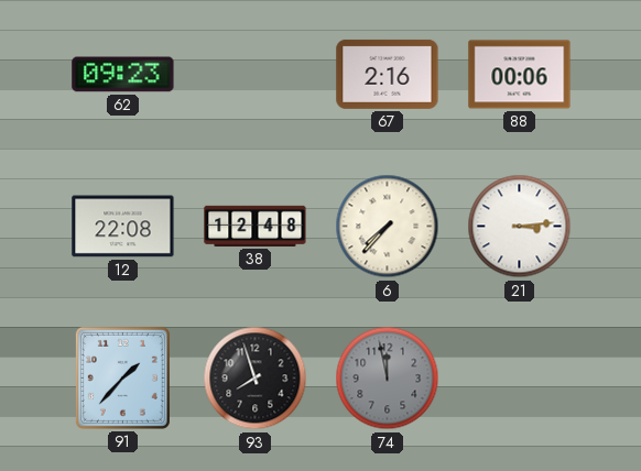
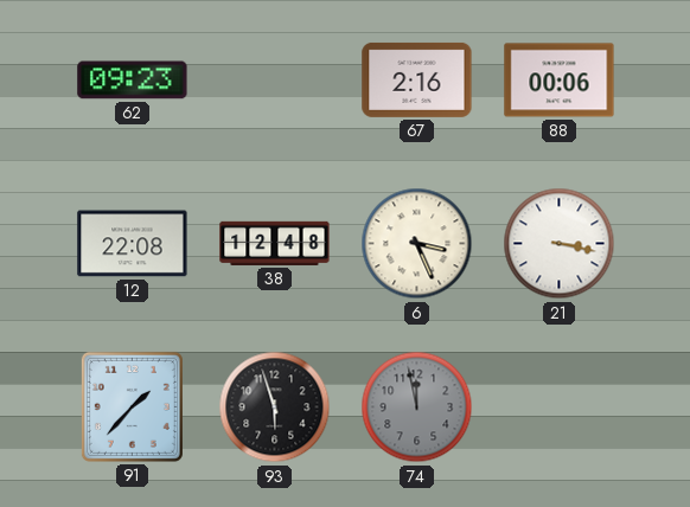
6: 7:37 -> 3:26 (417, 244)
21: 3:14 -> 3:17 (560, 244)
93: 7:57 -> 5:57 (275, 407)
